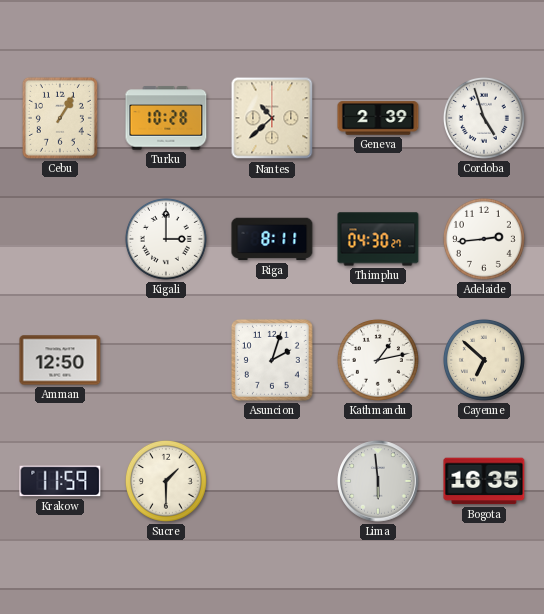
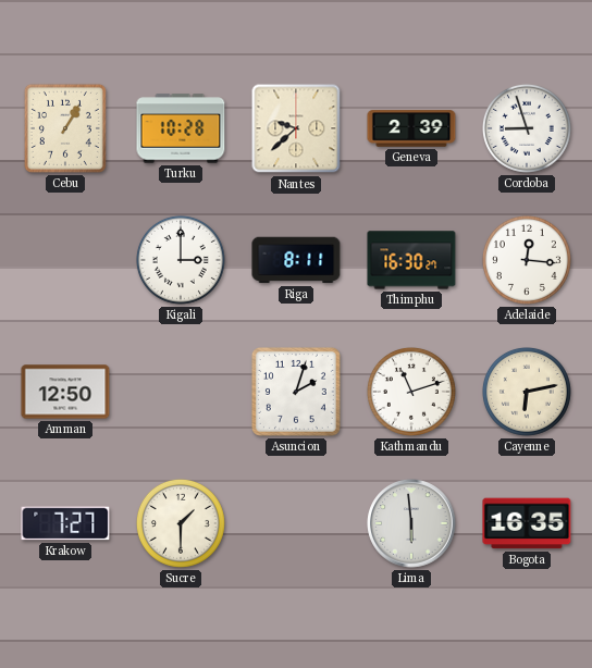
Nantes: 10:38 -> 9:38 (296, 128)
Cordoba: 4:57 -> 8:57 (527, 128)
Thimphu: 04:30 -> 16:30 (411, 260)
Adelaide: 2:44 -> 12:16 (527, 260)
Kathmandu: 1:13 -> 11:12 (411, 392)
Cayenne: 6:52 -> 6:13 (527, 392)
Krakow: 11:59 -> 7:27 (65, 523)
